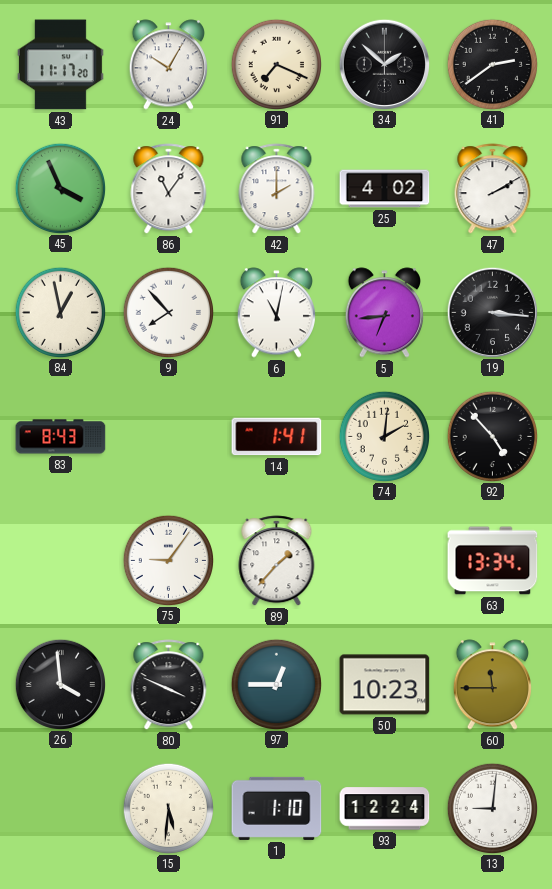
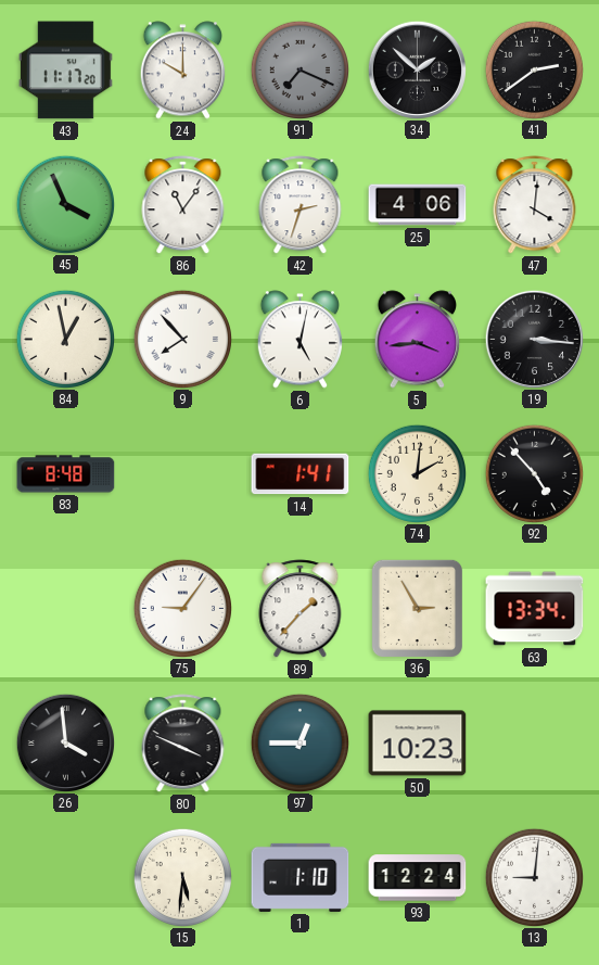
24: 10:05 -> 10:00 (182, 71)
91 dial: cream -> grey (299, 69)
42: 2:00 -> 2:33 (301, 205)
25: 4:02 -> 4:06 (418, 205)
47: 2:10 -> 4:01 (535, 205)
6: 11:02 -> 5:02 (299, 340)
5: 6:44 -> 3:44 (417, 340)
83: 8:43 -> 8:48 (66, 474)
36: none -> 2:55 (417, 608)
60: 11:45 -> none (492, 685)
